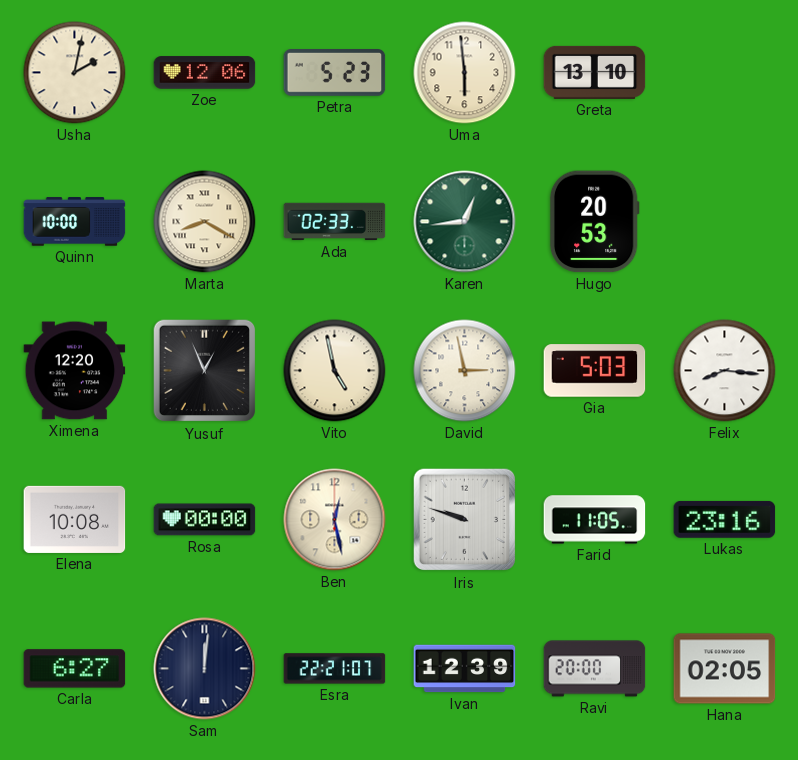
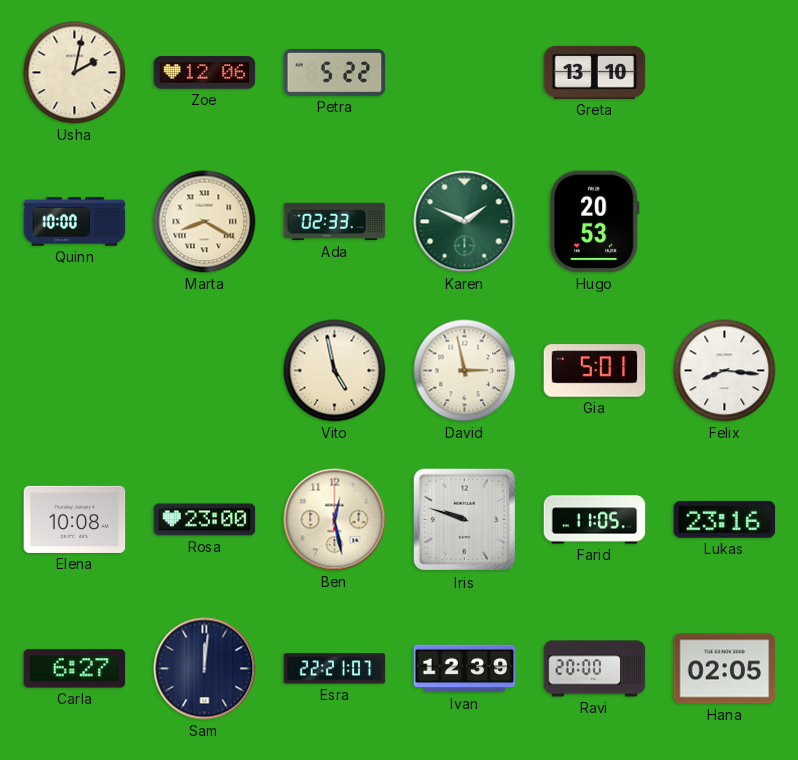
Petra: 5:23 -> 5:22 (335, 73)
Uma: 5:59 -> none (465, 73)
Karen: 12:44 -> 1:49 (465, 222)
Ximena: 12:20 -> none (75, 371)
Yusuf: 12:56 -> none (205, 371)
Gia: 5:03 -> 5:01 (595, 371)
Rosa: 00:00 -> 23:00 (205, 520)
